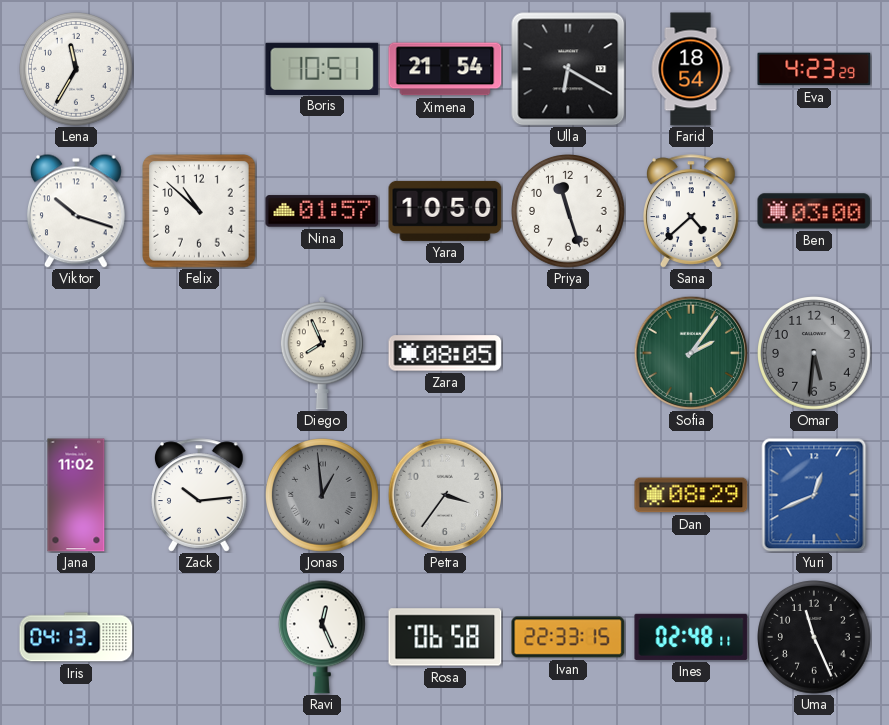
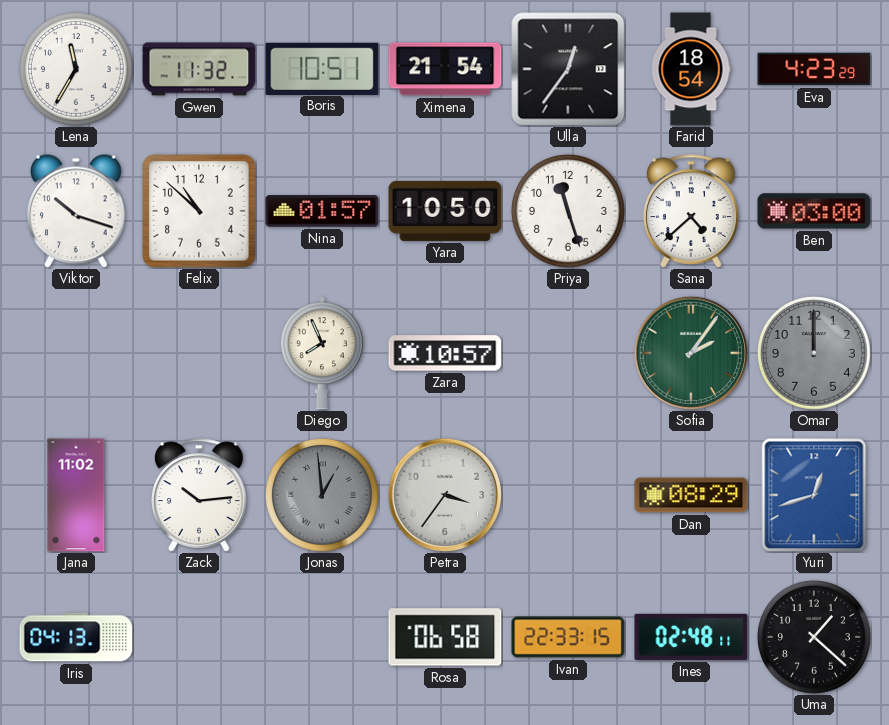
Gwen: none -> 11:32 (199, 69)
Ulla: 6:20 -> 12:36 (568, 69)
Zara: 08:05 -> 10:57 (445, 353)
Omar: 5:31 -> 12:00 (815, 354)
Yuri: 12:41 -> 12:42 (814, 495)
Ravi: 12:26 -> none (322, 637)
Uma: 11:26 -> 1:22 (815, 638)
